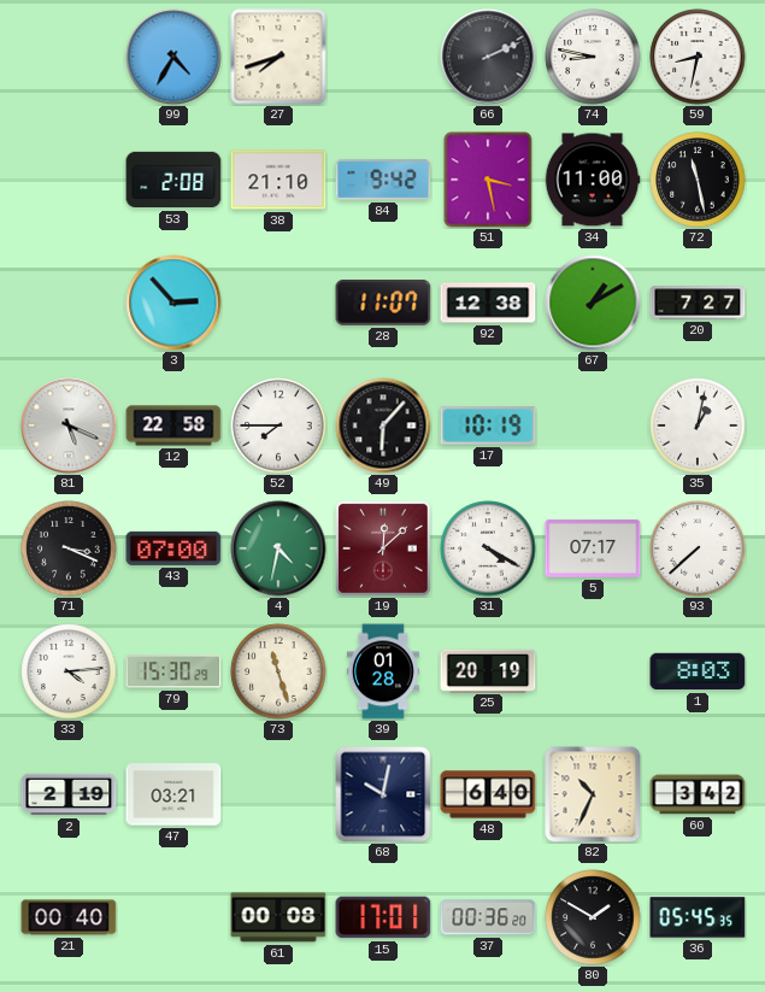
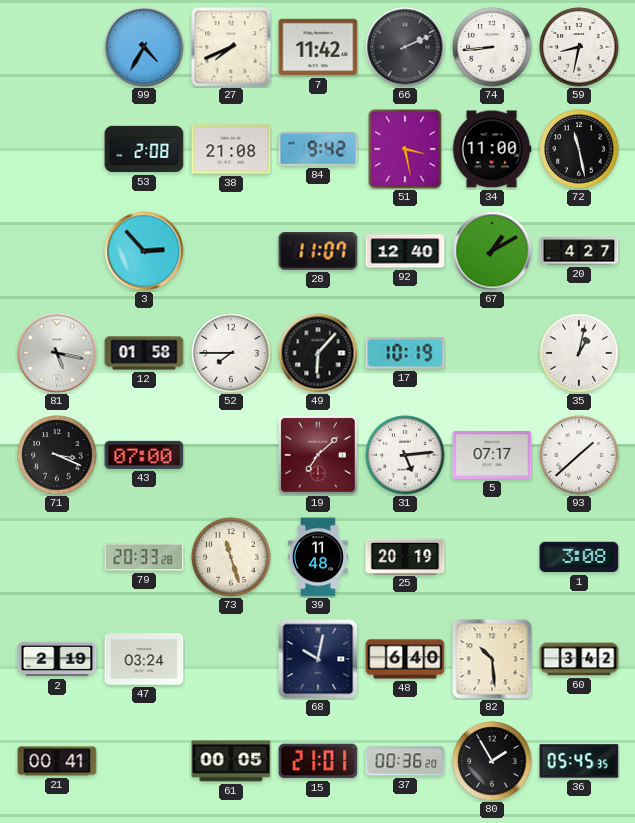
27: 7:42 -> 7:41 (231, 47)
7: none -> 11:42 (318, 47)
74: 8:47 -> 8:44 (492, 47)
38: 21:10 -> 21:08 (231, 149)
92: 12:38 -> 12:40 (405, 251)
20: 7:27 -> 4:27 (579, 251)
81: 5:19 -> 5:17 (57, 353)
12: 22:58 -> 01:58 (144, 353)
4: 4:32 -> none (278, 548)
19: 12:08 -> 7:08 (319, 456)
31: 4:20 -> 5:14 (405, 455)
93: 7:38 -> 1:38 (579, 455)
33: 4:14 -> none (69, 671)
79: 15:30 -> 20:33 (144, 557)
39: 01:28 -> 11:48 (318, 557)
1: 8:03 -> 3:08 (579, 557)
47: 03:21 -> 03:24 (144, 659)
82: 10:34 -> 10:29 (492, 659)
21: 00:40 -> 00:41 (57, 761)
61: 00:08 -> 00:05 (231, 761)
15: 17:01 -> 21:01 (318, 761)
80: 1:50 -> 1:55 (492, 761)
